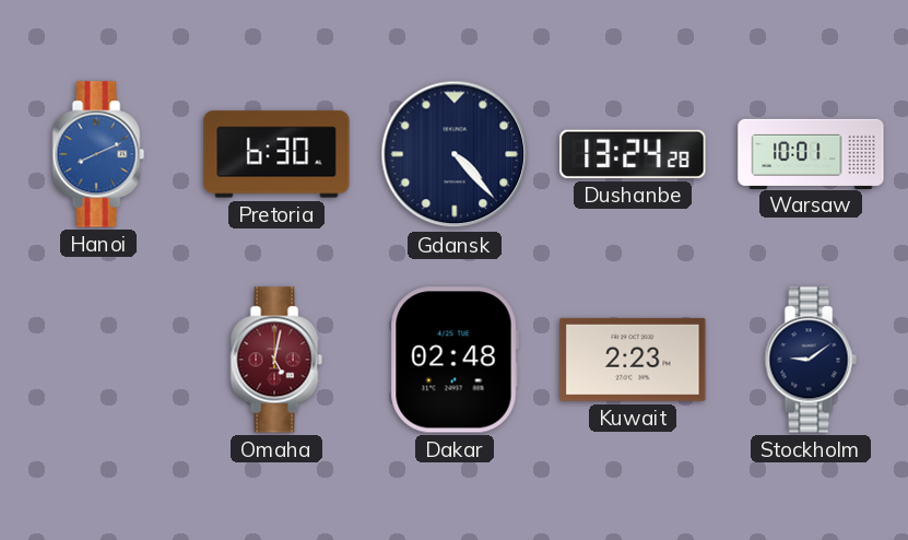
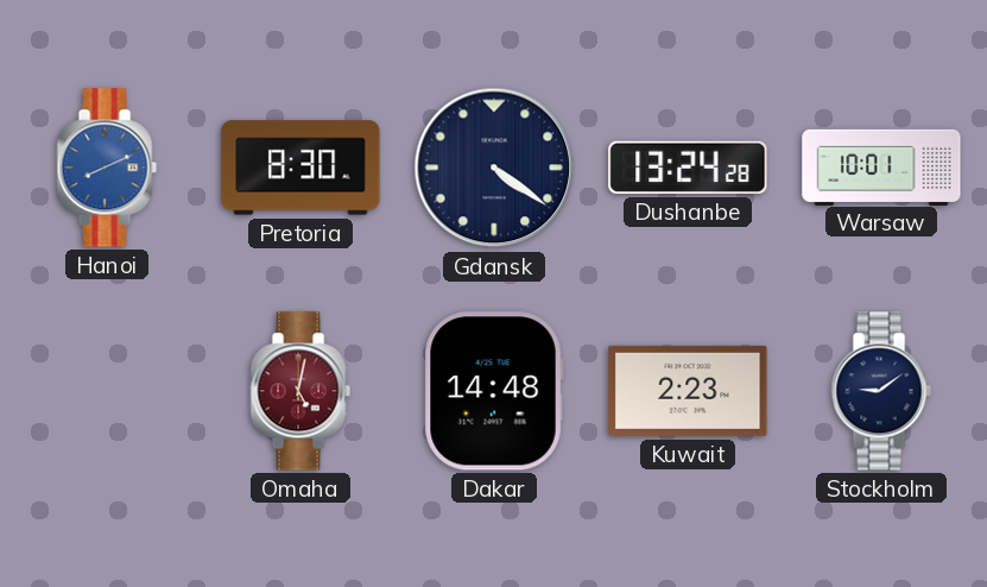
Pretoria: 6:30 -> 8:30 (300, 168)
Gdansk: 4:23 -> 4:21 (494, 168)
Dakar: 02:48 -> 14:48 (494, 391)
